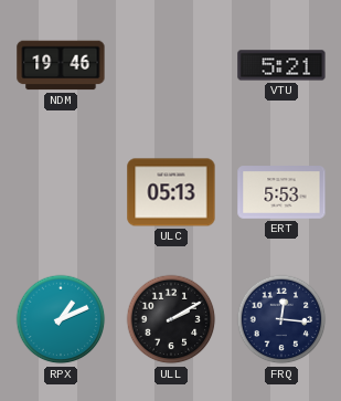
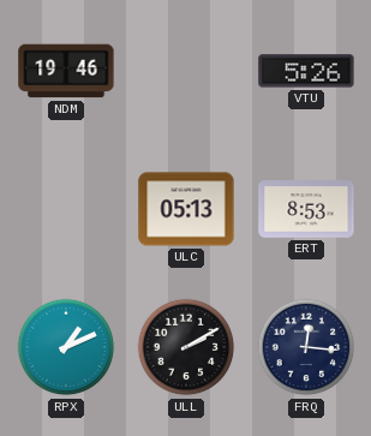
VTU: 5:21 -> 5:26 (306, 71)
ERT: 5:53 -> 8:53 (306, 209)
